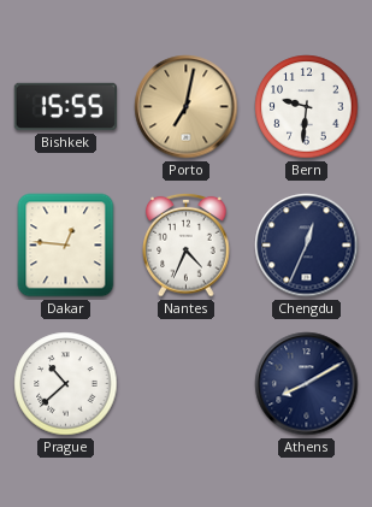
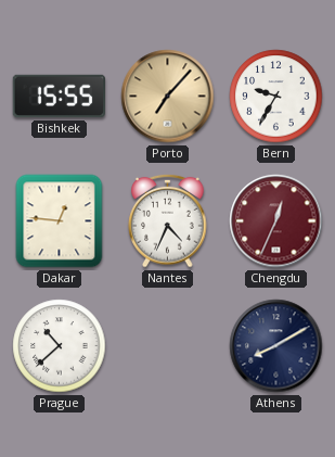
Porto: 7:02 -> 7:07 (168, 97)
Bern: 9:31 -> 9:35 (276, 97)
Chengdu dial: navy -> burgundy (276, 221)
